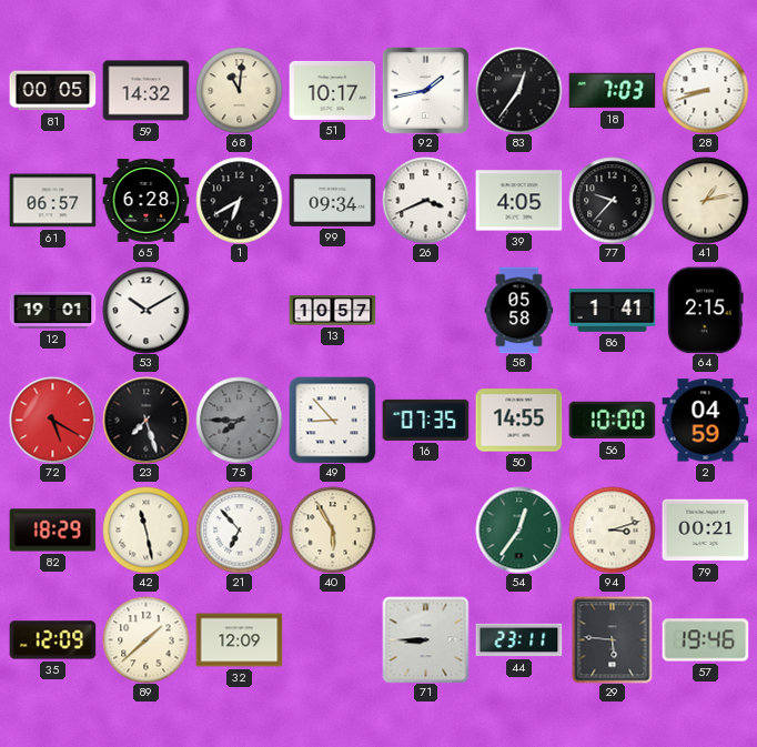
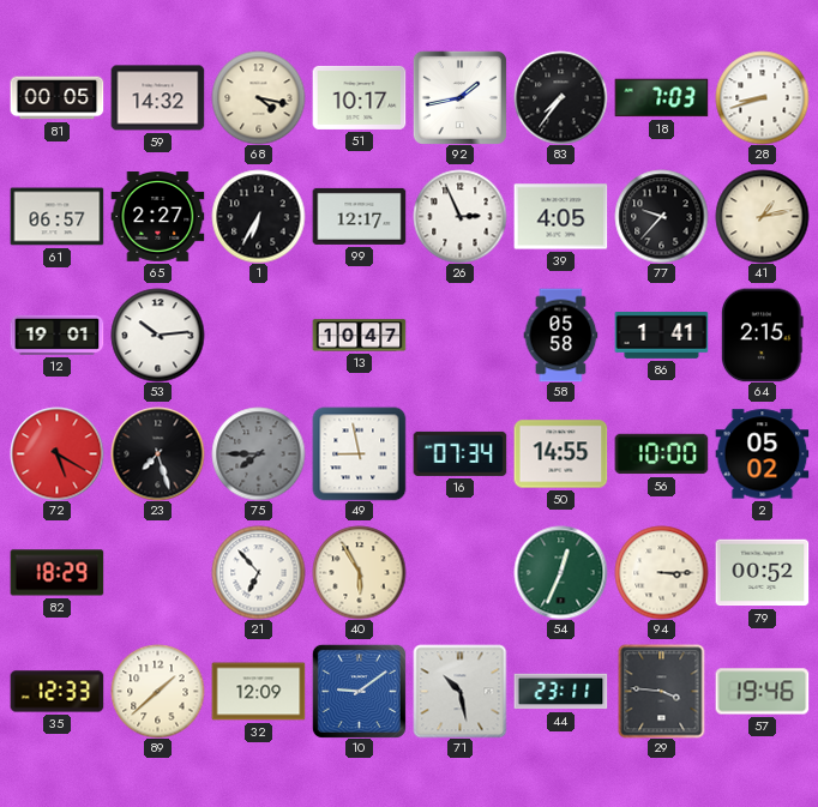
68: 11:01 -> 4:17 (258, 97)
83: 12:36 -> 7:36 (560, 97)
65: 6:28 -> 2:27 (157, 217)
1: 6:40 -> 6:35 (258, 216)
99: 09:34 -> 12:17 (359, 216)
26: 3:41 -> 2:56 (459, 216)
53: 10:10 -> 10:14 (157, 335)
13: 10:57 -> 10:47 (359, 336)
49: 8:53 -> 8:58 (359, 453)
16: 07:35 -> 07:34 (459, 453)
2: 04:59 -> 05:02 (762, 454)
42: 11:28 -> none (145, 529)
54: 12:36 -> 12:34 (560, 572)
94: 3:12 -> 3:15 (661, 572)
79: 00:21 -> 00:52 (762, 573)
35: 12:09 -> 12:33 (56, 692)
10: none -> 9:09 (359, 691)
71: 8:45 -> 10:28 (459, 691)
29: 5:46 -> 3:46 (662, 691)
